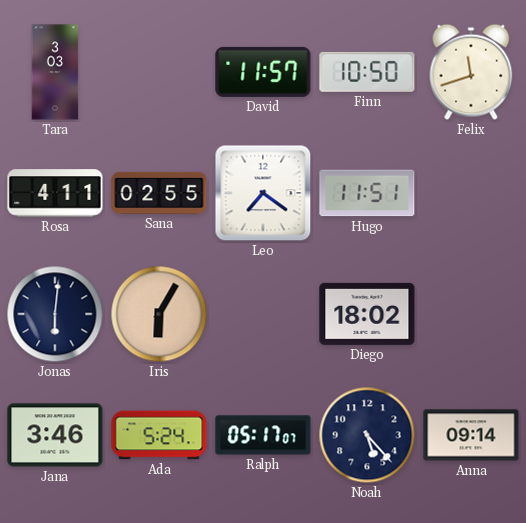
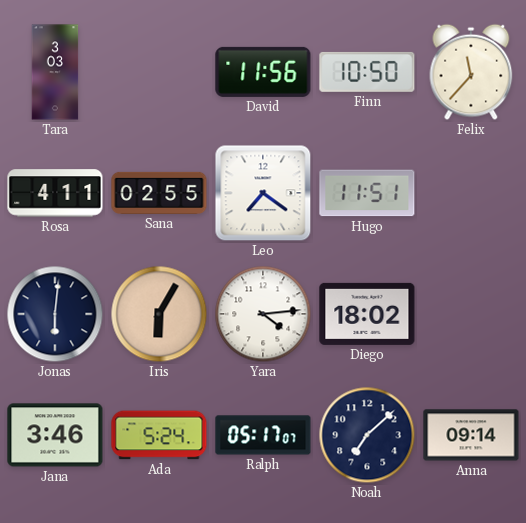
David: 11:57 -> 11:56 (263, 72)
Felix: 11:42 -> 11:37 (471, 72)
Yara: none -> 4:14 (263, 314)
Noah: 5:23 -> 7:08 (367, 435)
